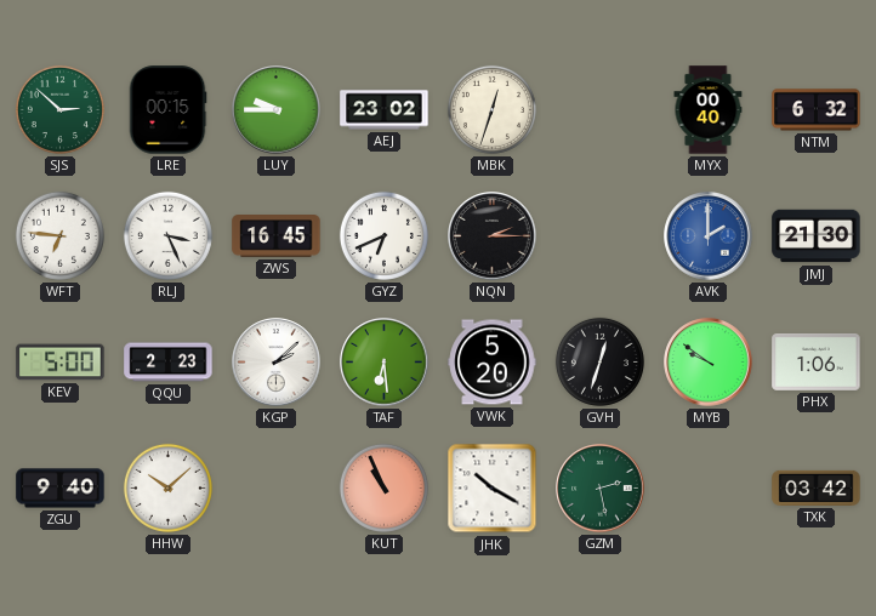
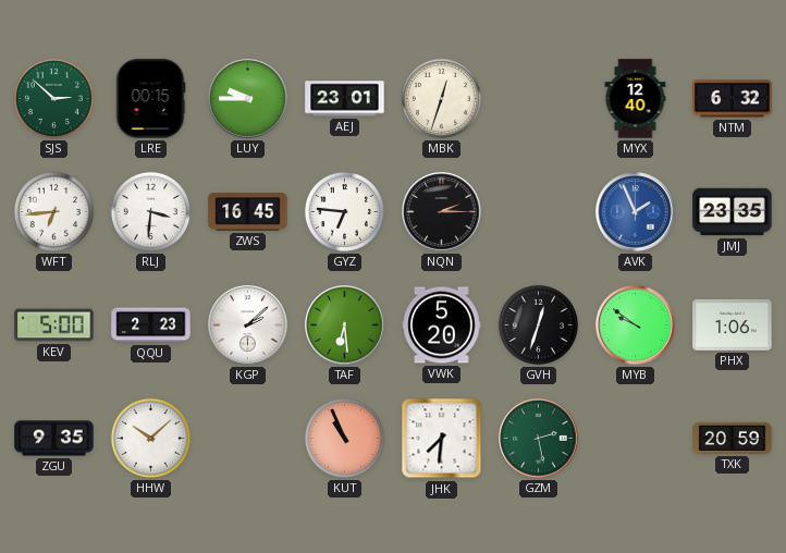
AEJ: 23:02 -> 23:01 (345, 99)
MYX: 00:40 -> 12:40 (636, 99)
WFT: 6:46 -> 6:44 (53, 211)
RLJ: 3:26 -> 3:31 (150, 211)
GYZ: 6:41 -> 6:46 (344, 211)
AVK: 2:00 -> 1:56 (636, 212)
JMJ: 21:30 -> 23:35 (733, 212)
ZGU: 9:40 -> 9:35 (54, 439)
JHK: 10:20 -> 7:31 (442, 439)
TXK: 03:42 -> 20:59 (733, 438)
